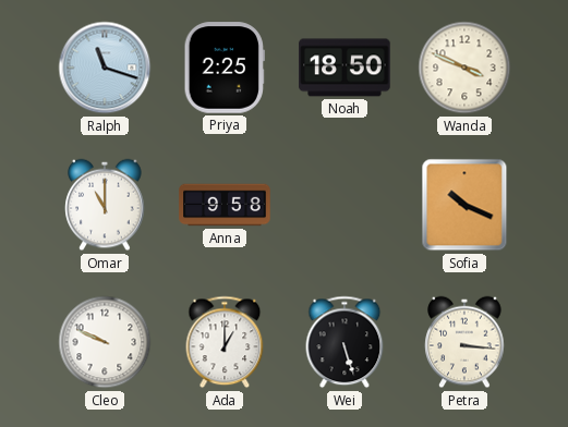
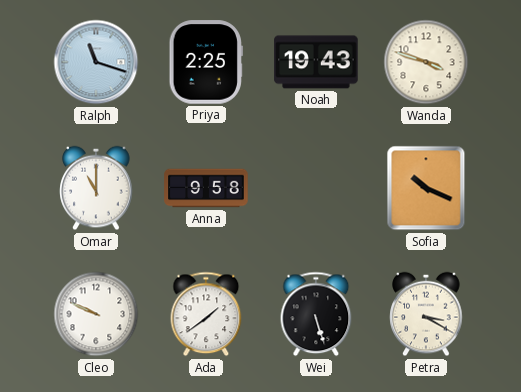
Noah: 18:50 -> 19:43 (316, 62)
Wanda: 3:49 -> 3:48 (426, 62)
Ada: 1:00 -> 1:39 (206, 314)
Petra: 3:16 -> 3:20 (426, 314)
